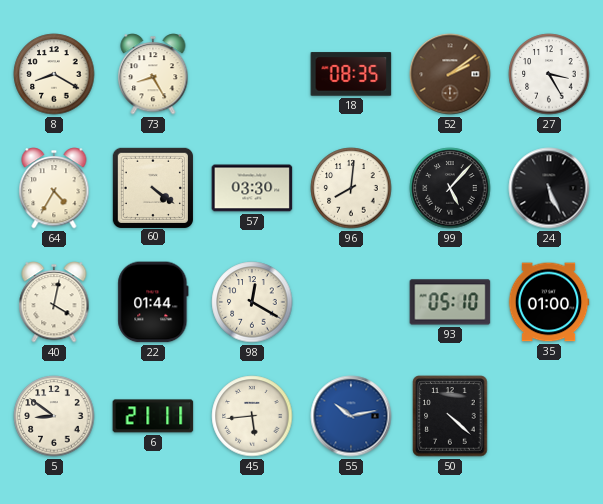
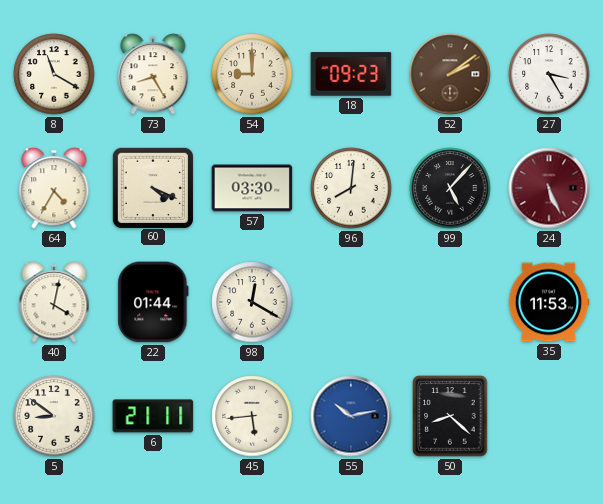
8: 8:20 -> 11:20 (54, 74)
54: none -> 9:00 (252, 74)
18: 08:35 -> 09:23 (351, 74)
60: 4:21 -> 4:19 (152, 187)
24 dial: black -> burgundy (549, 188)
93: 05:10 -> none (450, 302)
35: 01:00 -> 11:53 (549, 302)
50: 4:22 -> 8:22 (450, 416)
